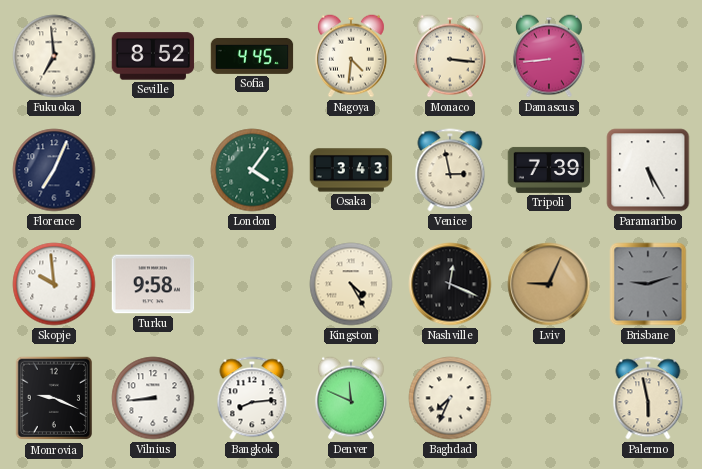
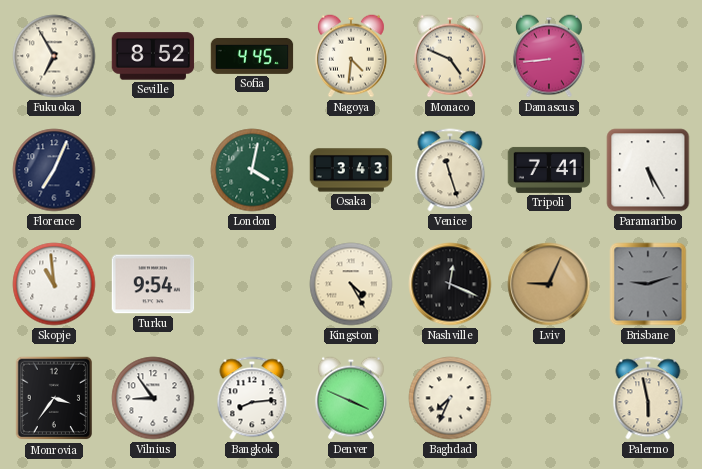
Fukuoka: 6:59 -> 6:55 (54, 56)
Monaco: 3:16 -> 4:49 (450, 56)
London: 4:06 -> 4:02 (252, 170)
Venice: 2:58 -> 11:27 (450, 170)
Tripoli: 7:39 -> 7:41 (549, 170)
Skopje: 9:59 -> 10:59 (54, 284)
Turku: 9:58 -> 9:54 (153, 284)
Monrovia: 9:19 -> 3:36 (54, 398)
Vilnius: 8:44 -> 8:54 (153, 398)
Denver: 11:49 -> 3:49 (351, 398)
